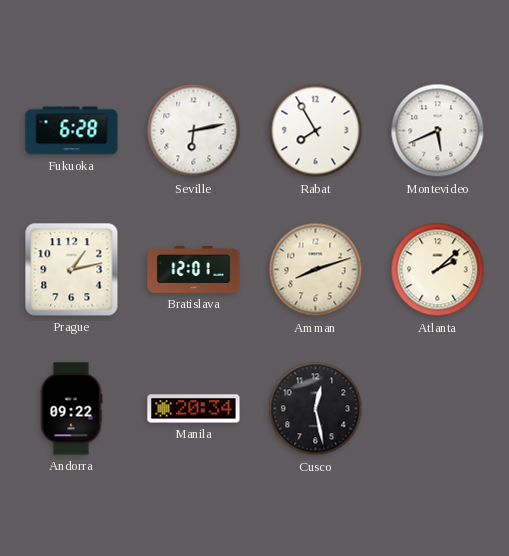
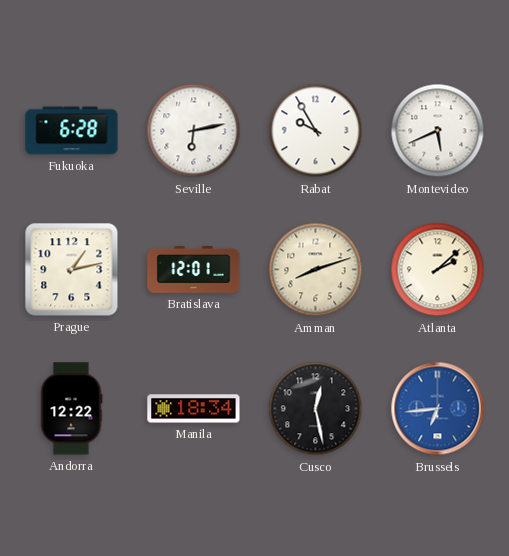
Rabat: 7:55 -> 9:55 (316, 131)
Andorra: 09:22 -> 12:22 (71, 409)
Manila: 20:34 -> 18:34 (194, 409)
Brussels: none -> 6:44 (438, 409)
